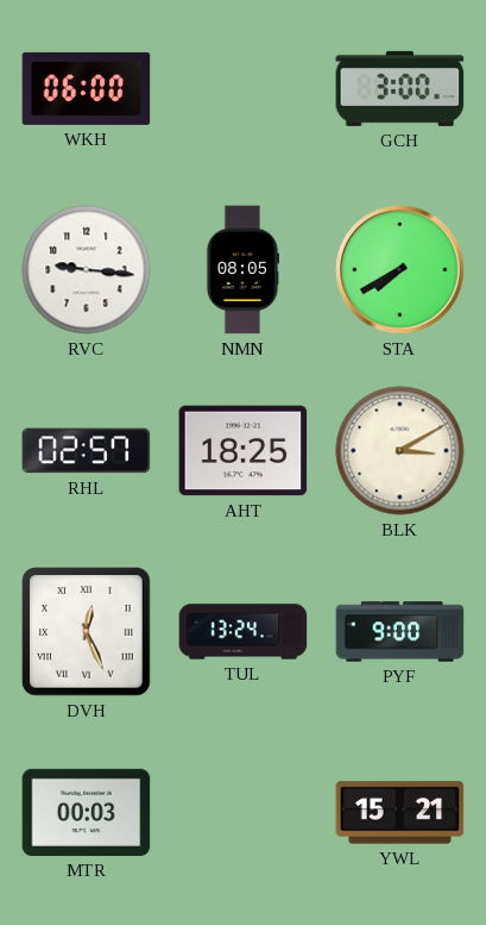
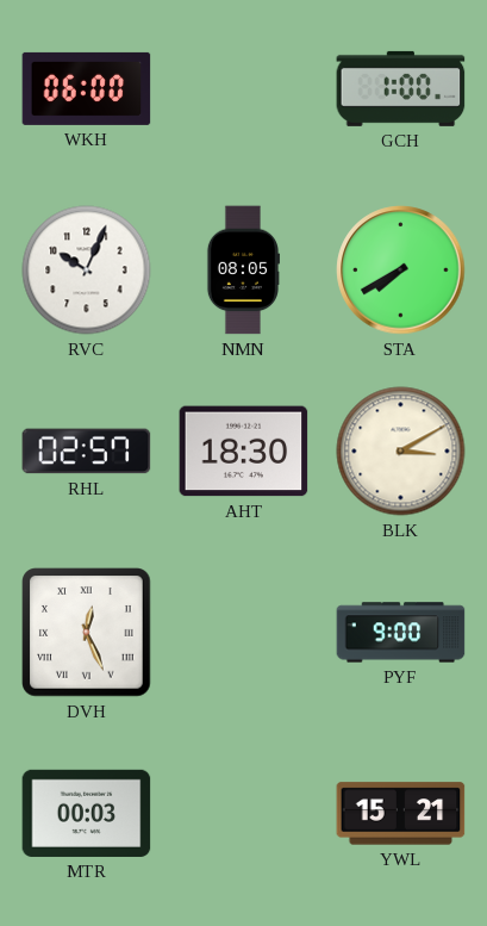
GCH: 3:00 -> 1:00 (401, 88)
RVC: 9:16 -> 10:04 (87, 271)
AHT: 18:25 -> 18:30 (244, 452)
TUL: 13:24 -> none (244, 632)
